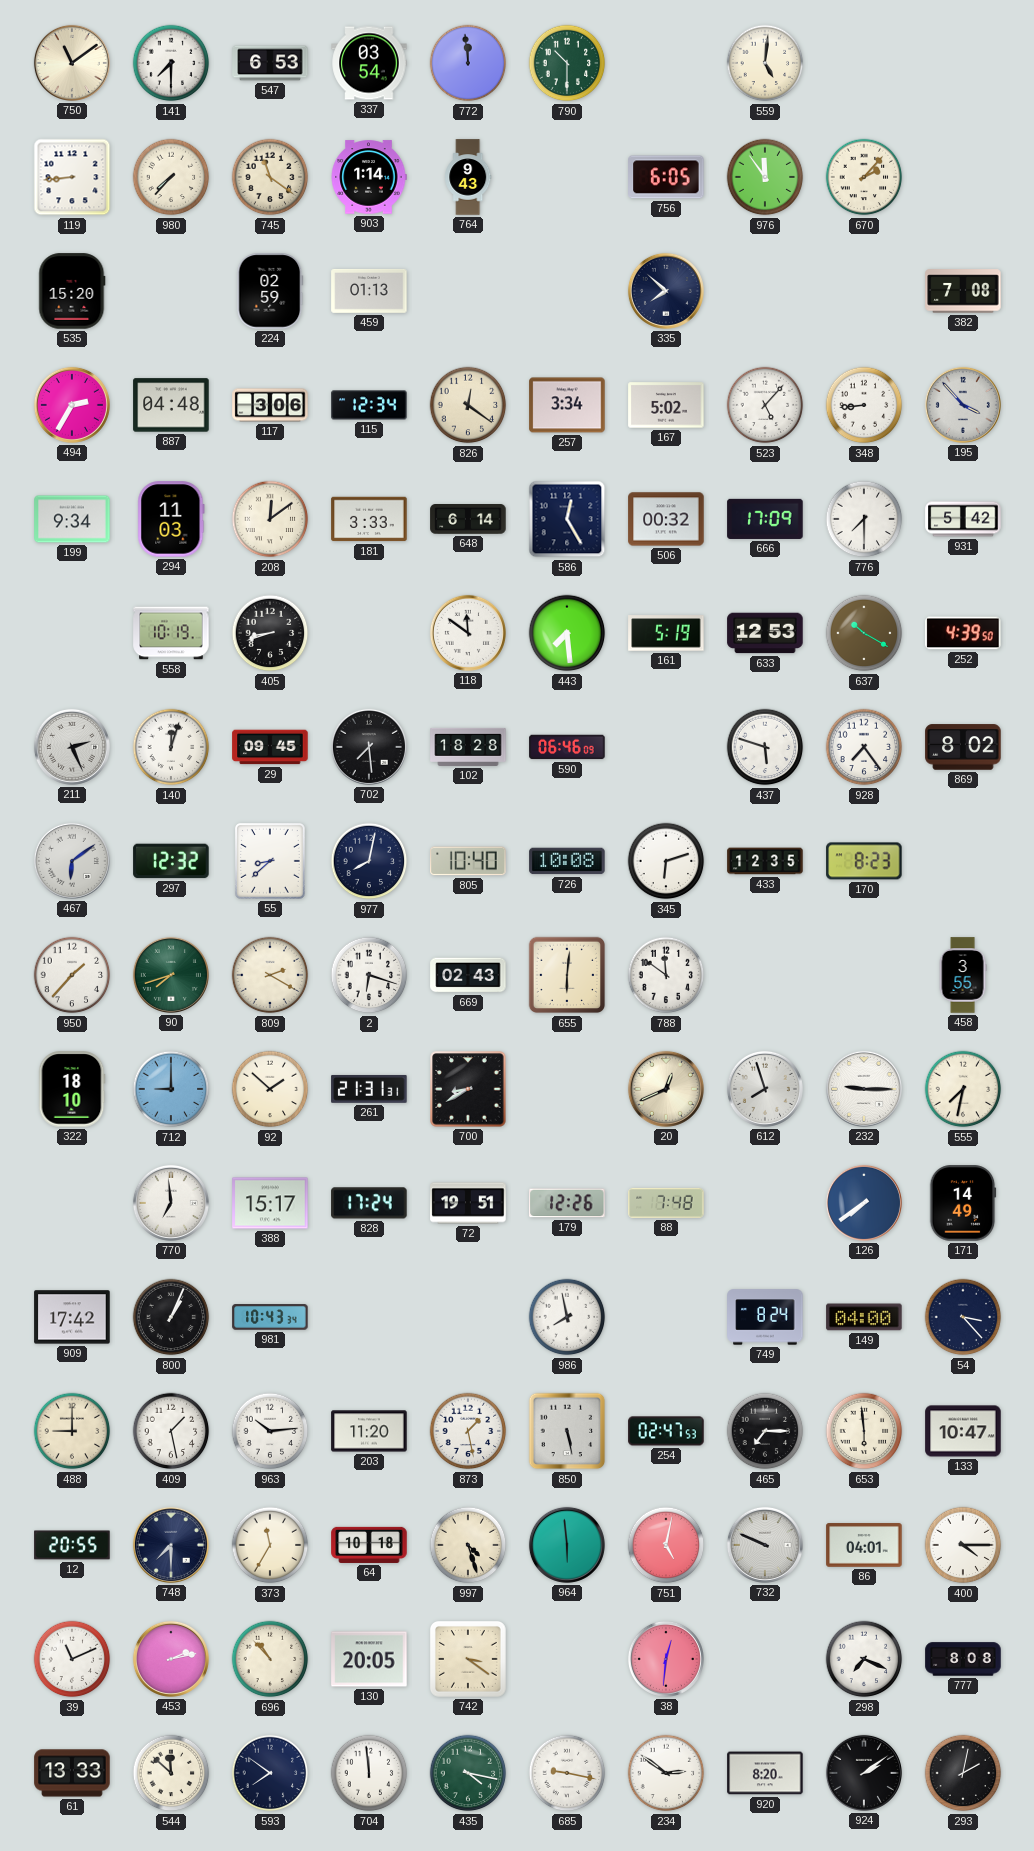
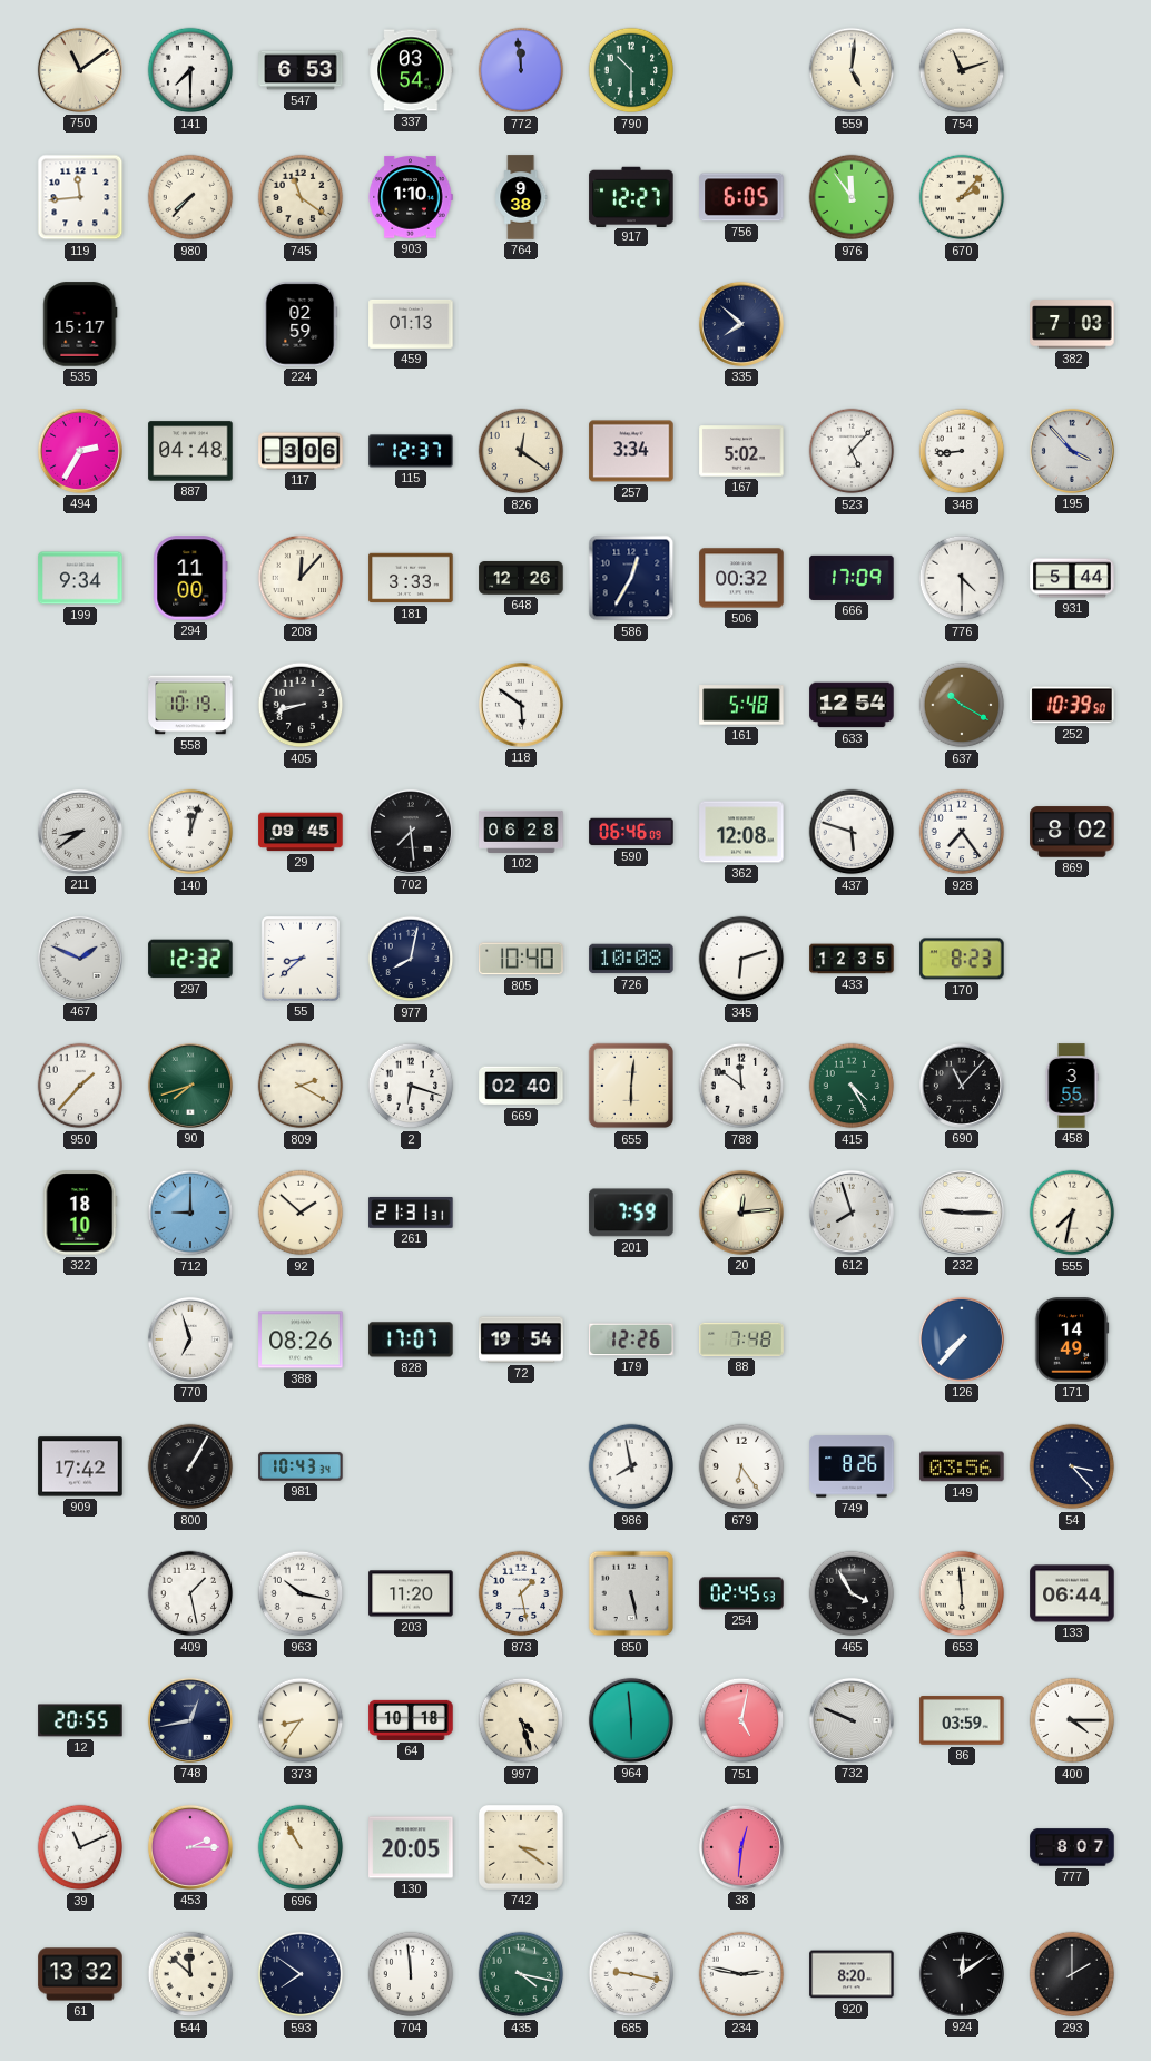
754: none -> 11:12 (962, 70)
119: 8:44 -> 11:44 (80, 197)
903: 1:14 -> 1:10 (411, 197)
764: 9:43 -> 9:38 (521, 197)
917: none -> 12:27 (631, 196)
535: 15:20 -> 15:17 (80, 324)
382: 7:08 -> 7:03 (1072, 324)
115: 12:34 -> 12:37 (411, 451)
294: 11:03 -> 11:00 (190, 578)
208: 12:09 -> 12:07 (301, 578)
648: 6:14 -> 12:26 (521, 579)
586: 12:25 -> 12:35 (631, 578)
776: 7:30 -> 4:30 (962, 578)
931: 5:42 -> 5:44 (1072, 578)
118: 11:51 -> 5:51 (521, 705)
443: 7:29 -> none (567, 633)
161: 5:19 -> 5:48 (741, 705)
633: 12:53 -> 12:54 (852, 705)
252: 4:39 -> 10:39 (1072, 705)
211: 2:26 -> 8:39 (80, 832)
102: 18:28 -> 06:28 (521, 832)
362: none -> 12:08 (741, 832)
467: 6:09 -> 1:49 (80, 959)
669: 02:43 -> 02:40 (521, 1086)
415: none -> 4:25 (852, 1086)
690: none -> 11:07 (962, 1086)
700: 8:40 -> none (468, 1089)
201: none -> 7:59 (631, 1213)
20: 12:41 -> 12:14 (741, 1213)
770: 6:59 -> 6:57 (190, 1339)
388: 15:17 -> 08:26 (301, 1339)
828: 17:24 -> 17:07 (411, 1339)
72: 19:51 -> 19:54 (521, 1339)
126: 7:39 -> 7:37 (962, 1339)
800: 1:04 -> 1:05 (190, 1466)
679: none -> 6:24 (741, 1466)
749: 8:24 -> 8:26 (852, 1466)
149: 04:00 -> 03:56 (962, 1466)
488: 9:00 -> none (72, 1431)
963: 10:14 -> 10:17 (301, 1593)
254: 02:47 -> 02:45 (741, 1593)
465: 7:15 -> 3:55 (852, 1593)
133: 10:47 -> 06:44 (1072, 1593)
748: 7:30 -> 12:43 (190, 1720)
373: 11:35 -> 8:36 (301, 1720)
86: 04:01 -> 03:59 (962, 1720)
453: 2:13 -> 2:15 (190, 1847)
696: 10:53 -> 10:55 (301, 1847)
298: 7:19 -> none (864, 1659)
777: 8:08 -> 8:07 (1072, 1847)
61: 13:33 -> 13:32 (80, 1974)
234: 2:51 -> 2:47 (741, 1974)
924: 2:09 -> 12:09 (962, 1974)
293: 2:02 -> 2:00 (1072, 1974)
